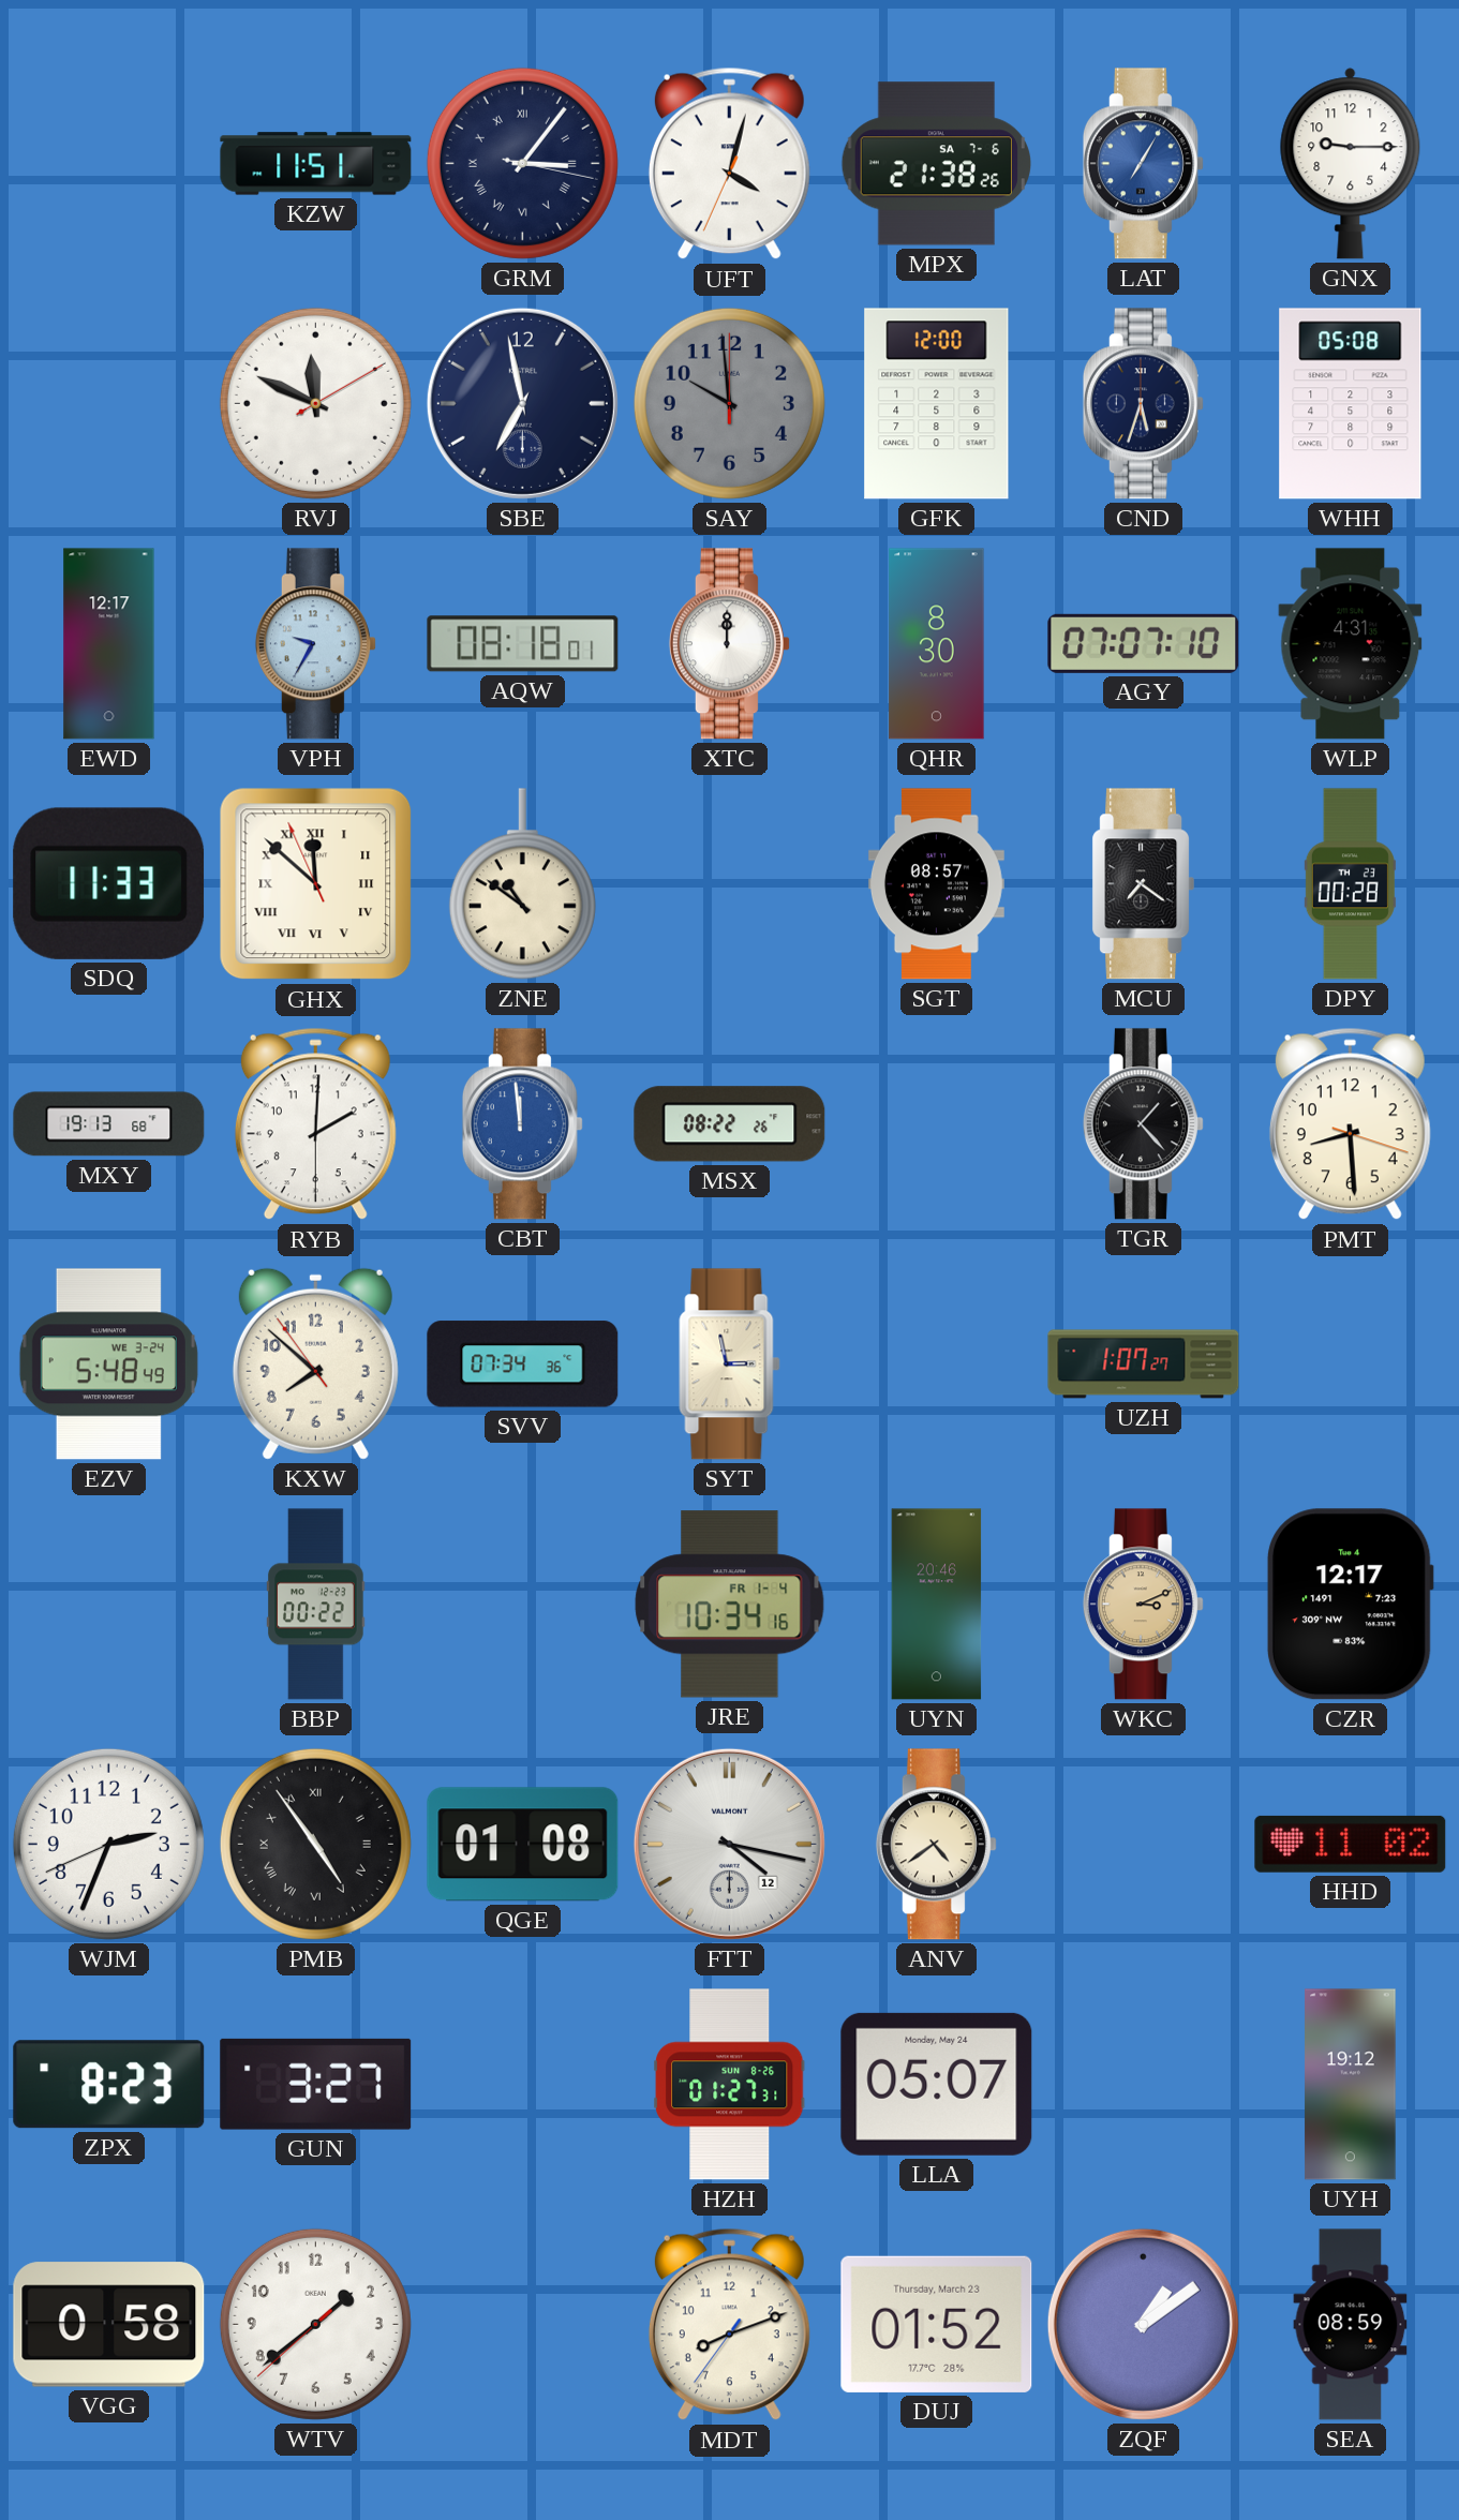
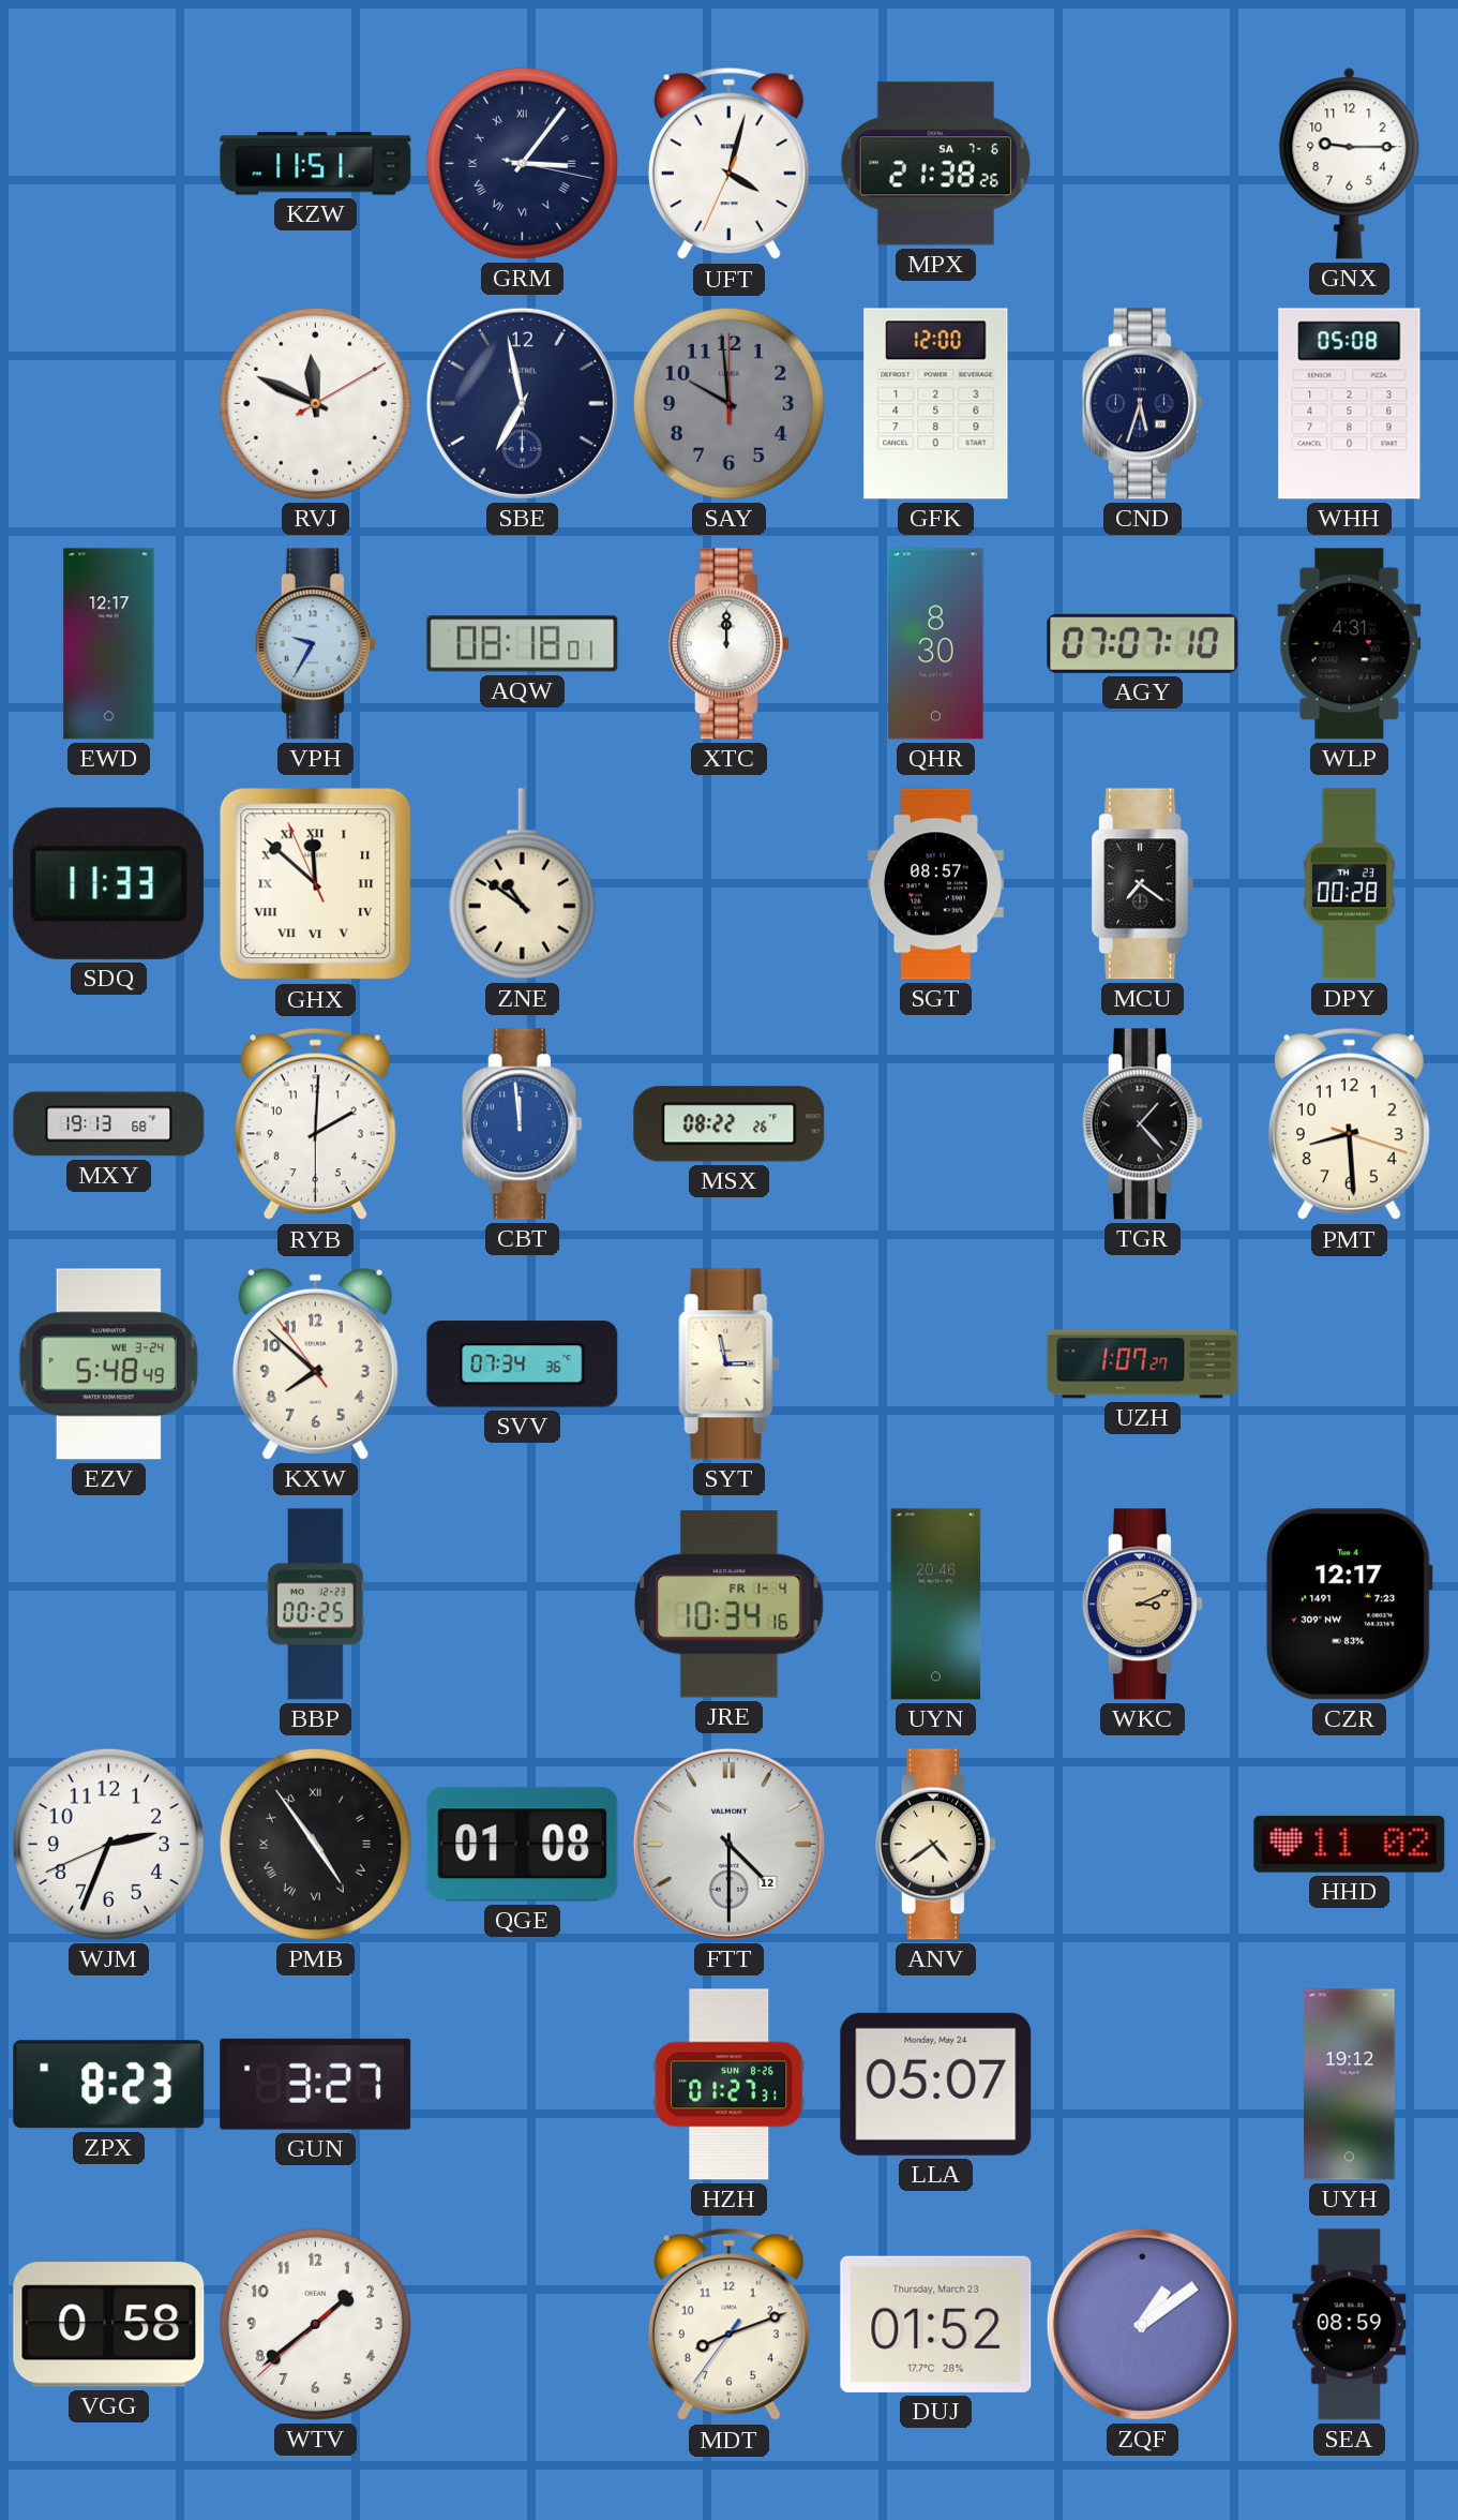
LAT: 7:05 -> none (1143, 164)
BBP: 00:22 -> 00:25 (316, 1605)
FTT: 4:17 -> 4:30 (728, 1844)
